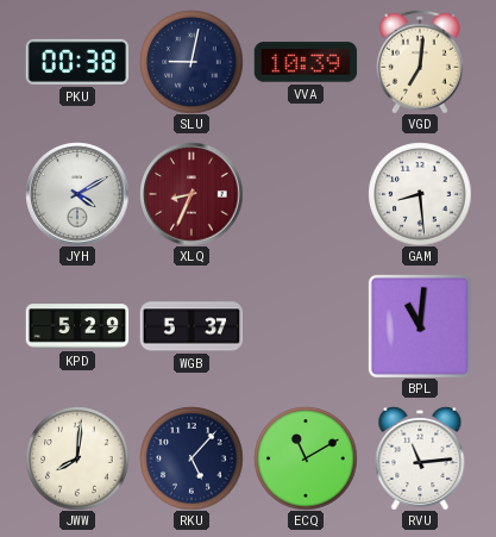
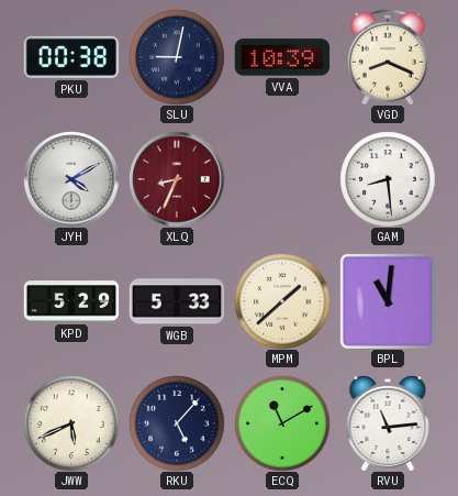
VGD: 7:01 -> 8:19 (388, 57)
WGB: 5:37 -> 5:33 (177, 301)
MPM: none -> 1:38 (282, 301)
JWW: 8:01 -> 5:41 (71, 423)
